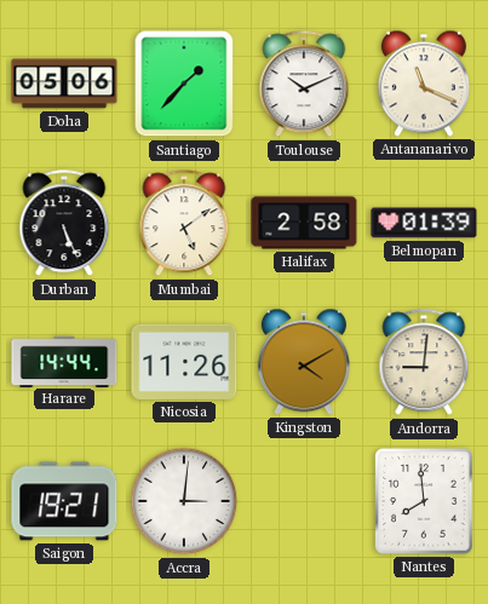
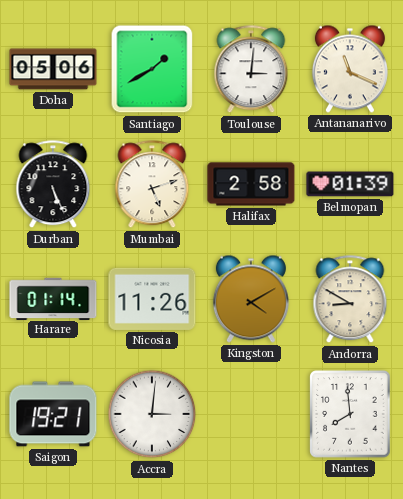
Santiago: 1:37 -> 1:40 (152, 69)
Toulouse: 10:11 -> 3:01 (251, 70)
Mumbai: 5:09 -> 5:12 (152, 185)
Harare: 14:44 -> 01:14 (53, 298)
Andorra: 9:01 -> 8:50 (350, 300)
